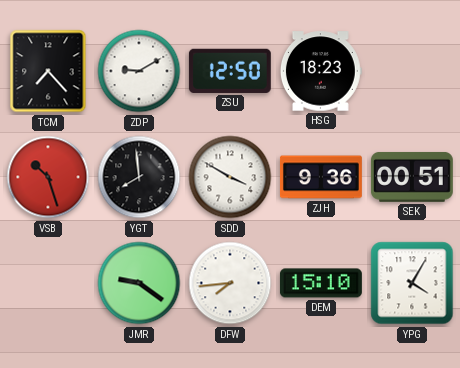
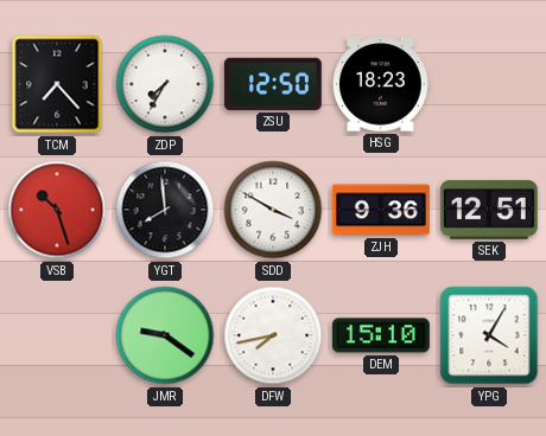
ZDP: 9:10 -> 7:35 (165, 84)
SEK: 00:51 -> 12:51 (489, 210)
DFW: 7:44 -> 7:43 (273, 335)
